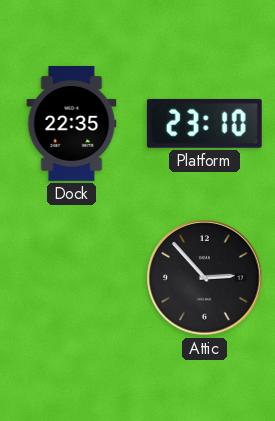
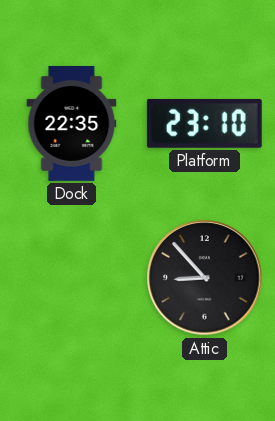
Attic: 2:53 -> 8:53 (205, 278)
